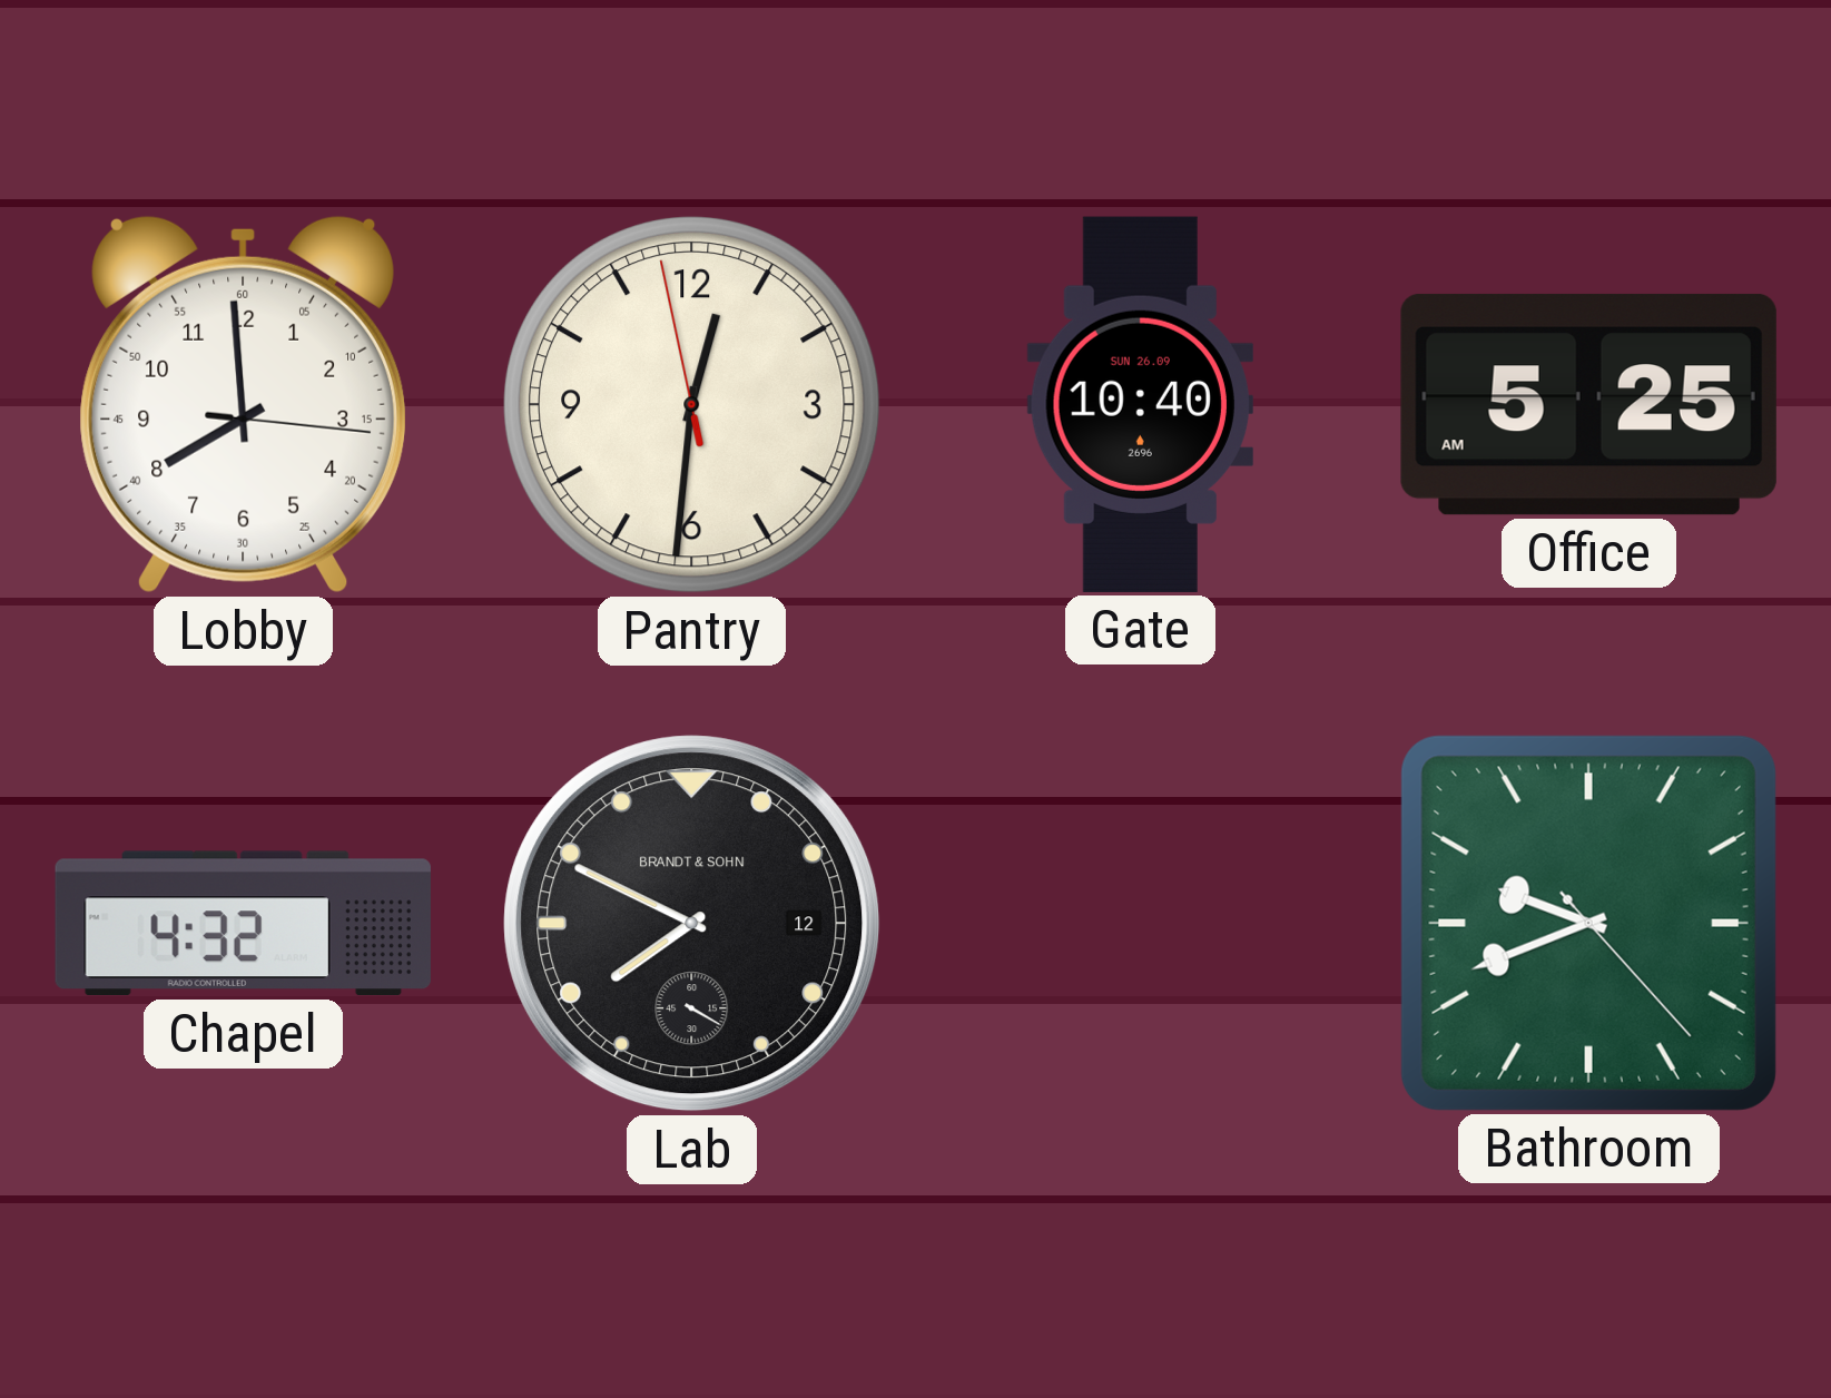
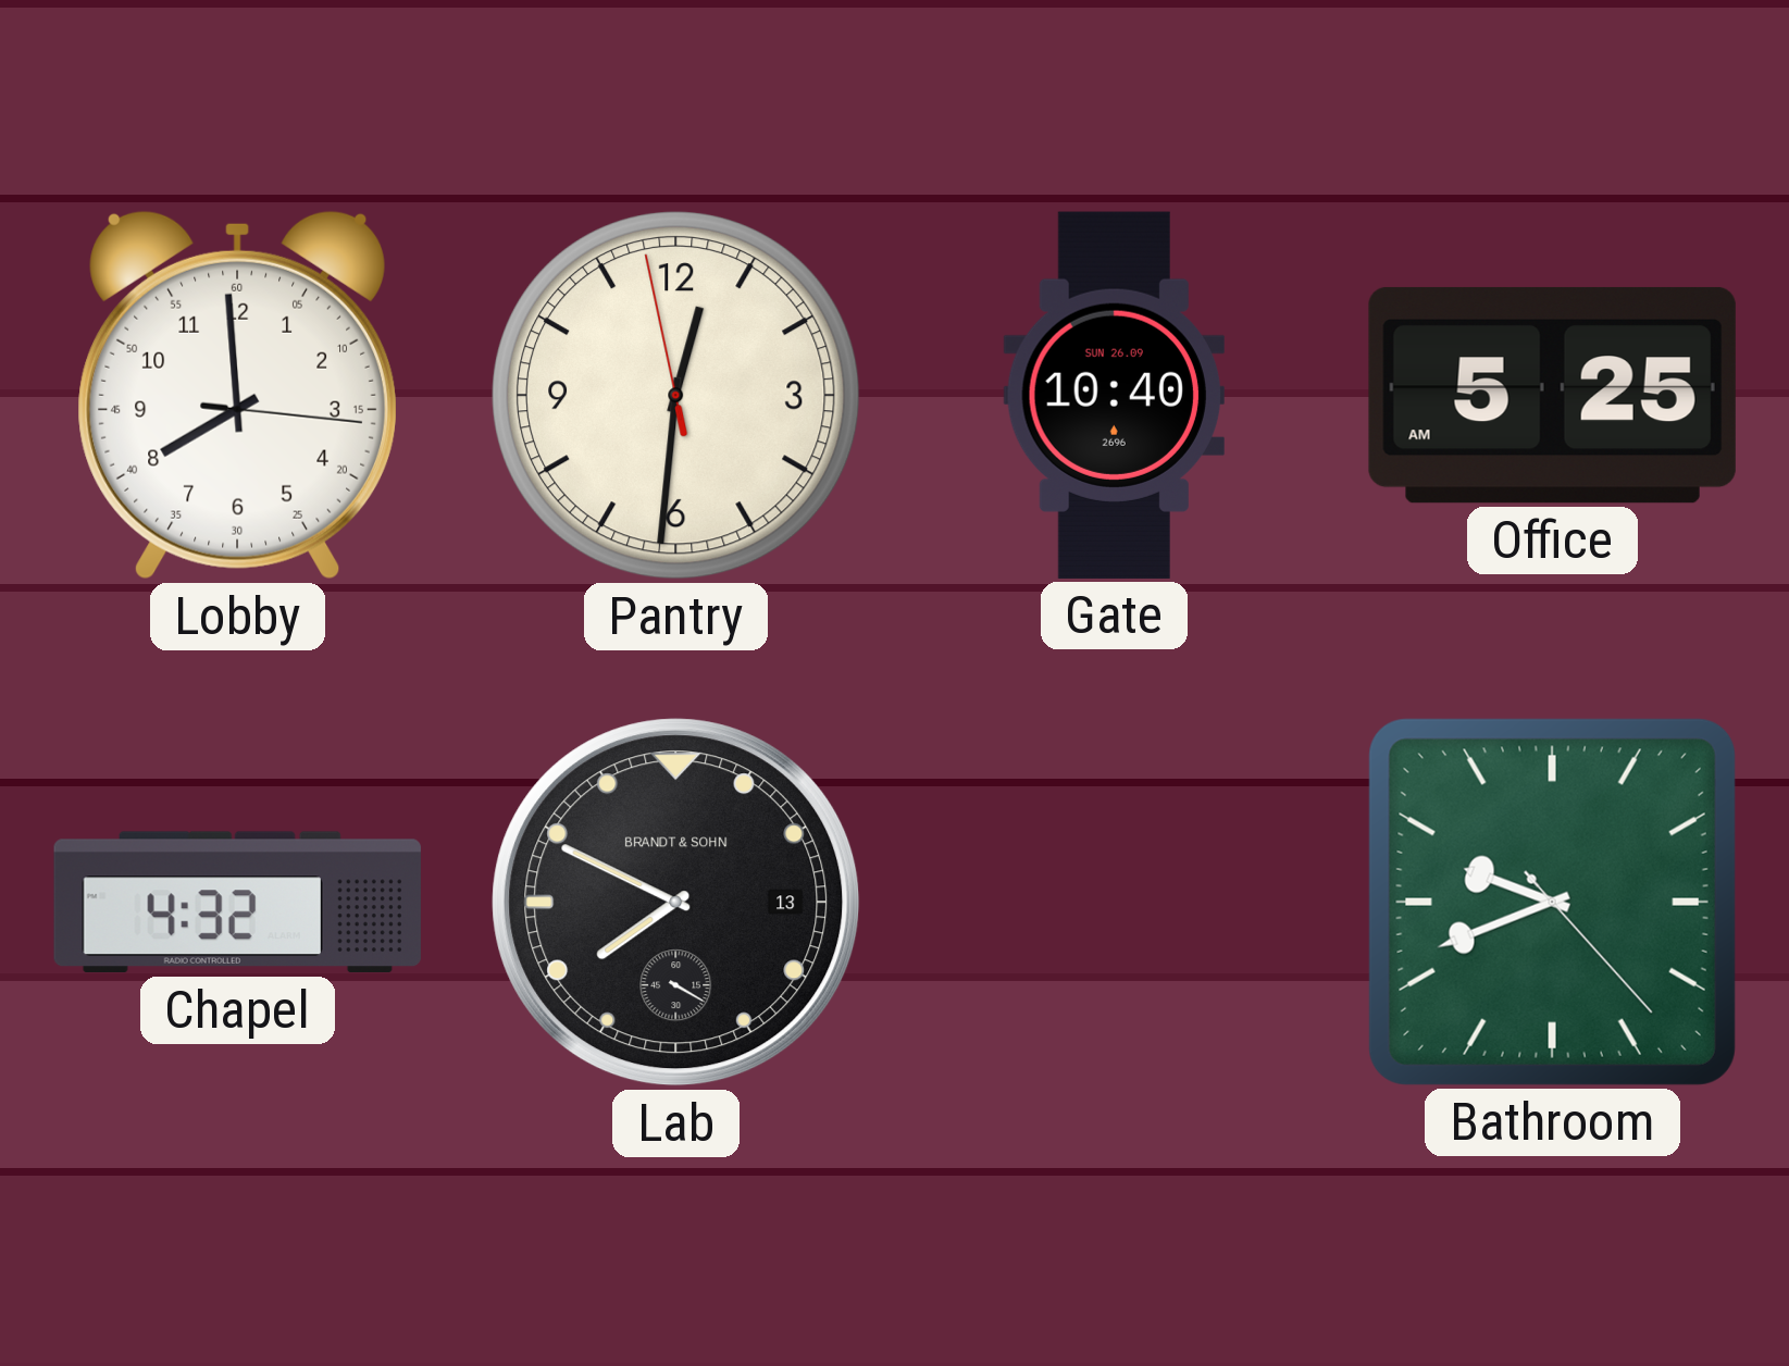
Lab date: 12 -> 13 (676, 903)
